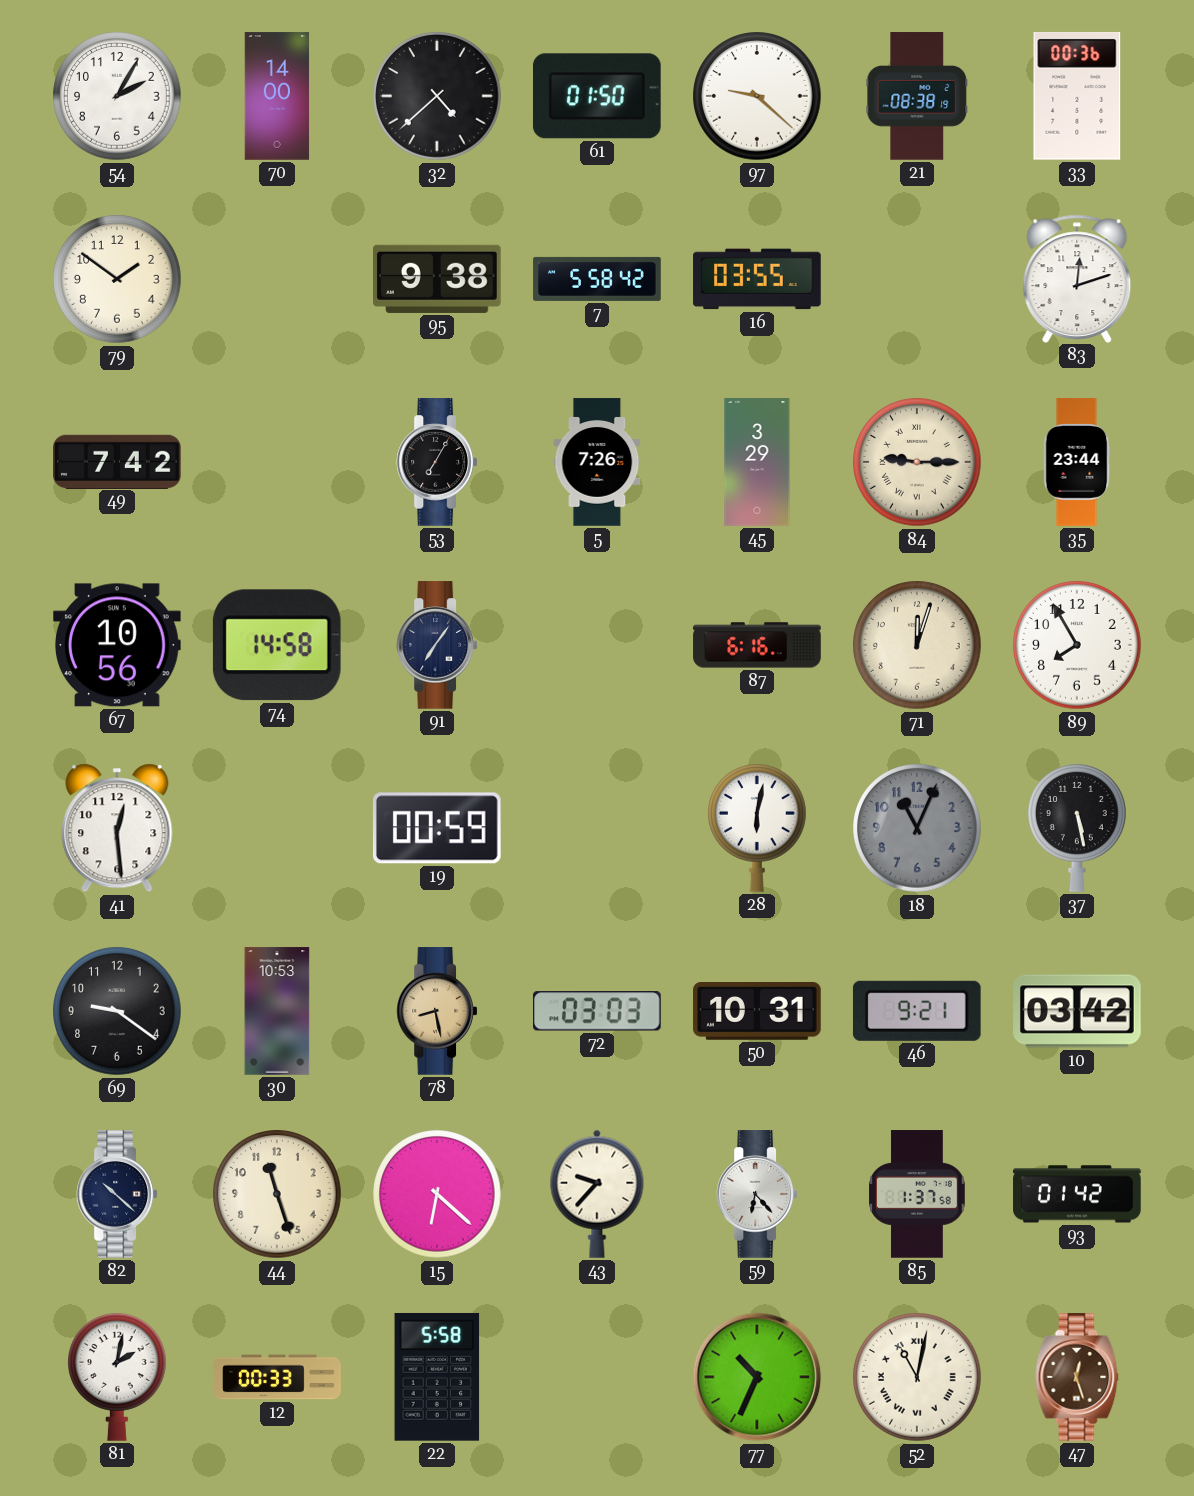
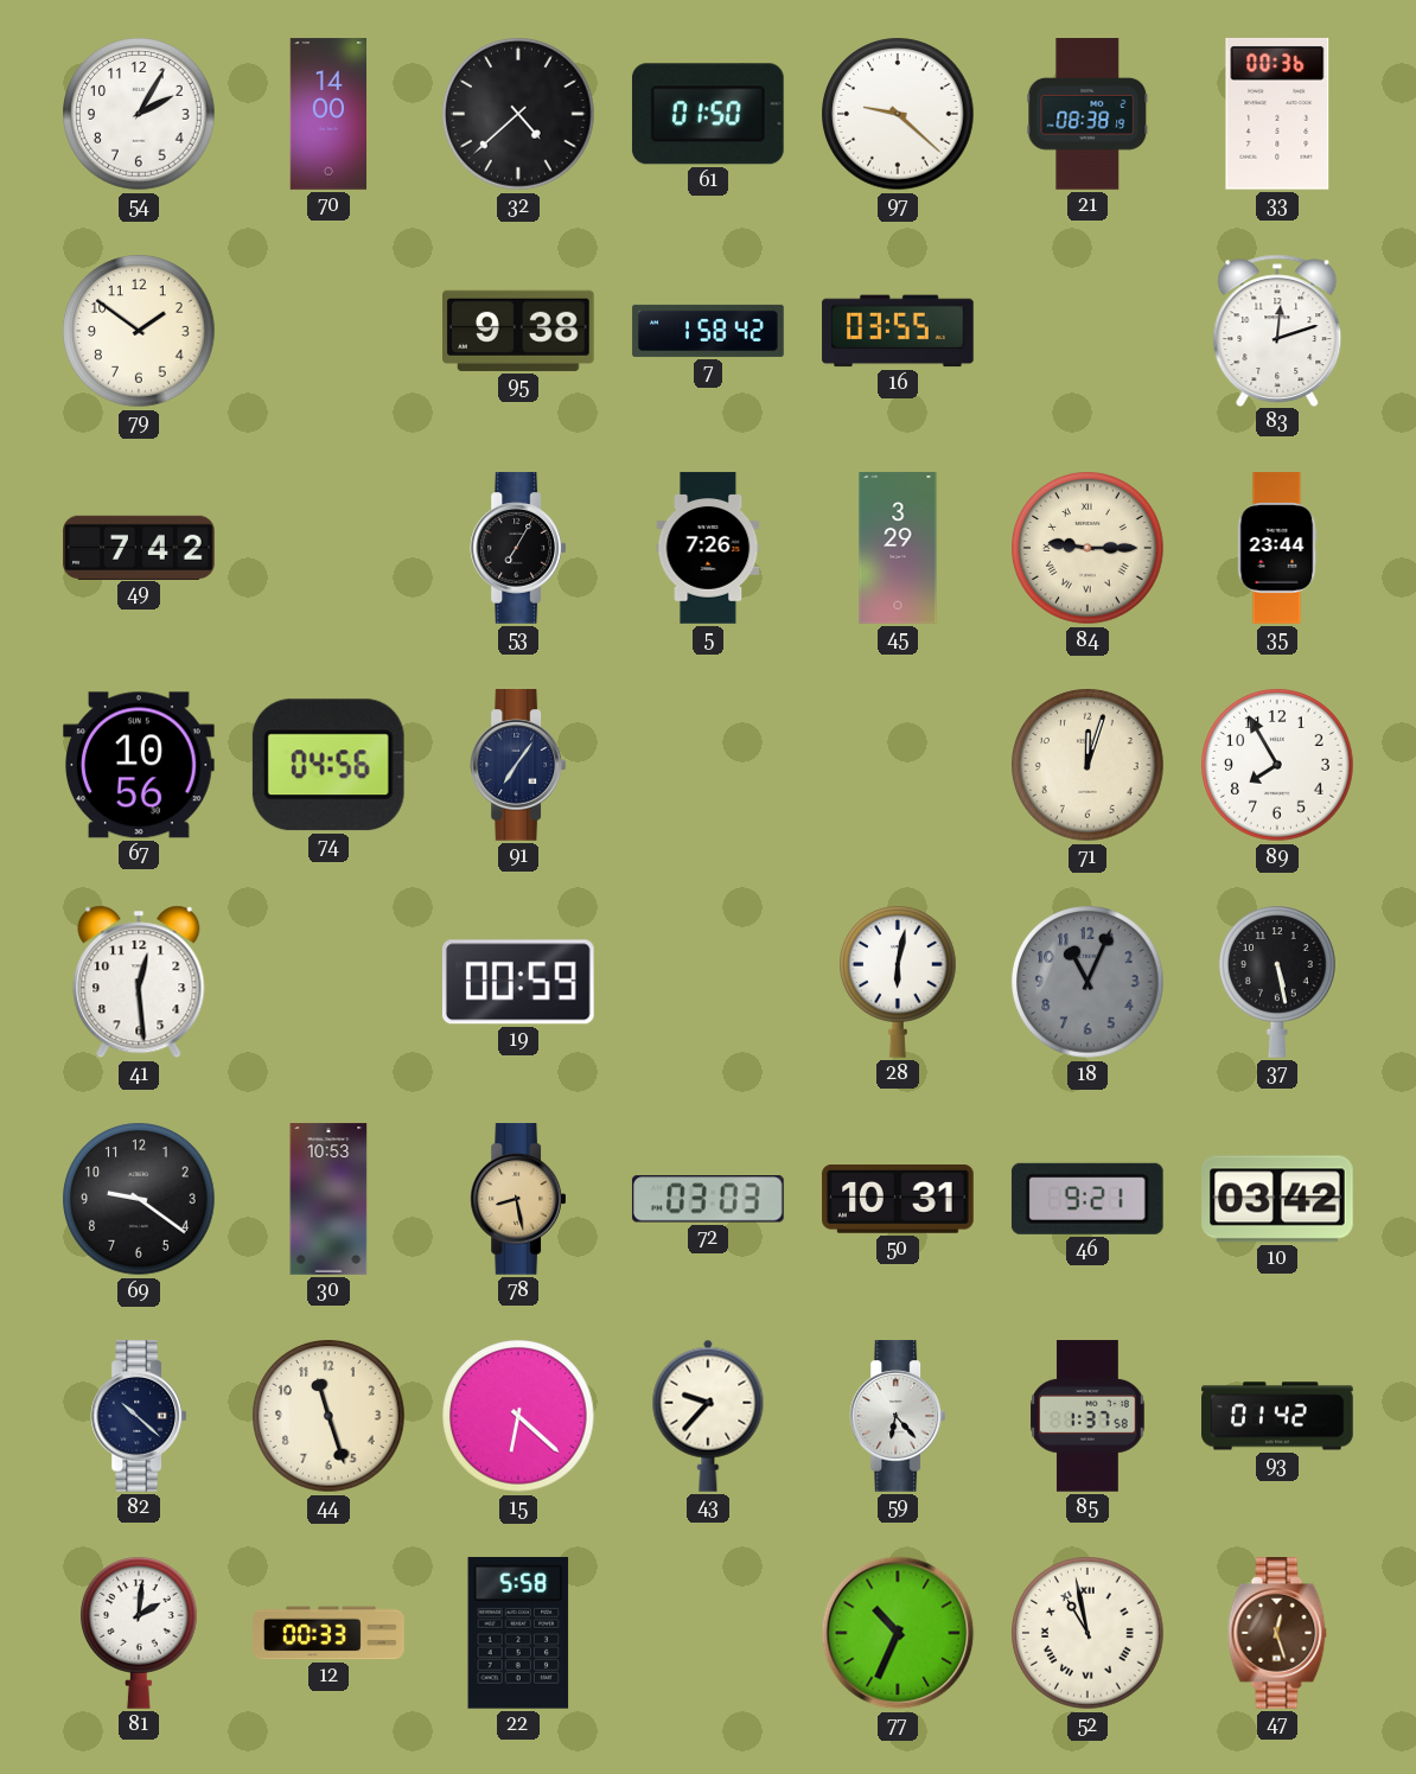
7: 5:58 -> 1:58 (708, 331)
74: 14:58 -> 04:56 (329, 765)
87: 6:16 -> none (757, 645)
81: 2:02 -> 2:01 (140, 1633)
52: 11:02 -> 10:58 (1087, 1633)
